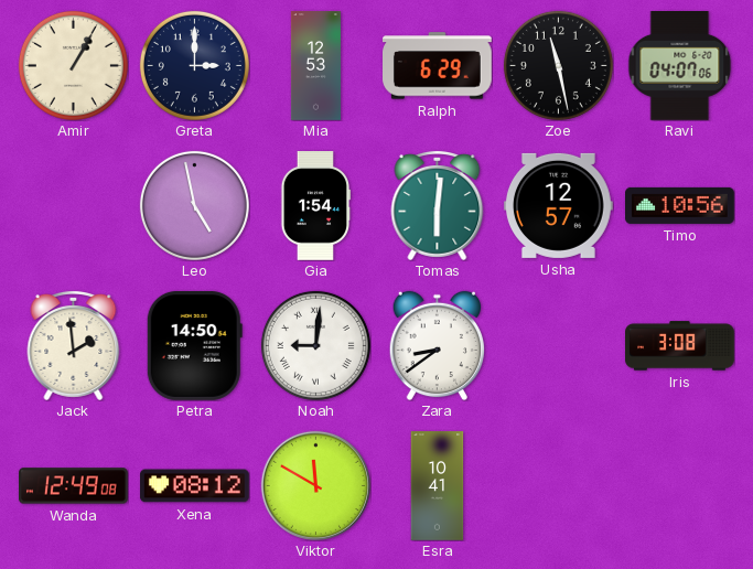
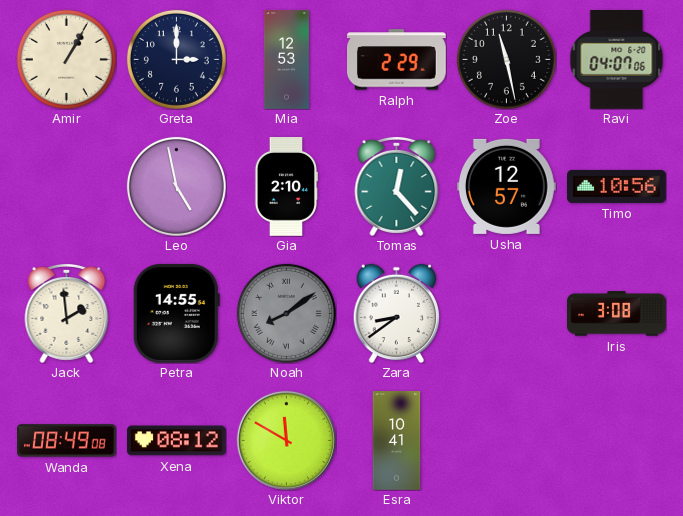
Ralph: 6:29 -> 2:29 (397, 60)
Gia: 1:54 -> 2:10 (286, 187)
Tomas: 6:01 -> 12:23 (397, 186)
Petra: 14:50 -> 14:55 (176, 313)
Noah: 9:01 -> 8:09 (286, 313)
Noah dial: white -> grey (286, 313)
Wanda: 12:49 -> 08:49 (67, 441)
